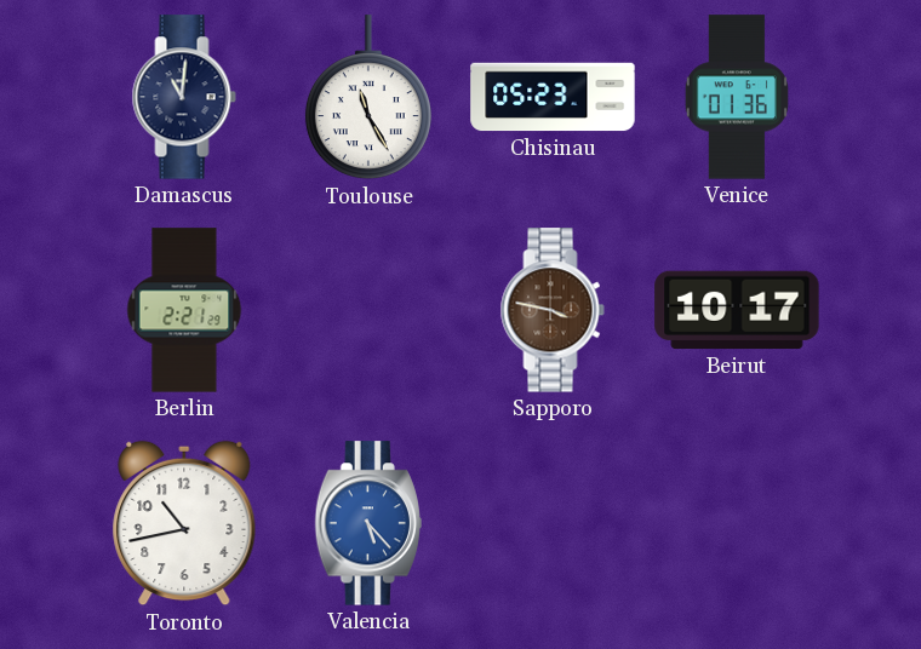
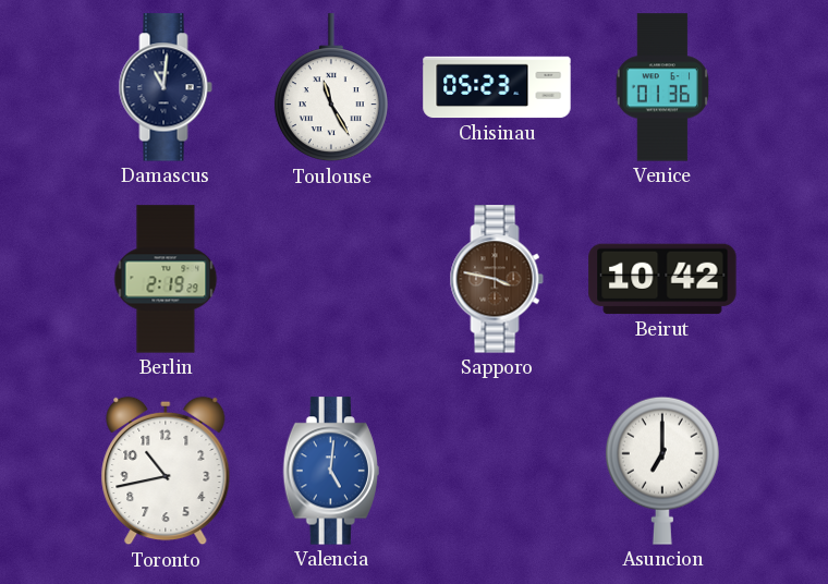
Berlin: 2:21 -> 2:19 (166, 279)
Beirut: 10:17 -> 10:42 (662, 279)
Valencia: 5:23 -> 5:01 (330, 471)
Asuncion: none -> 7:00 (662, 471)
